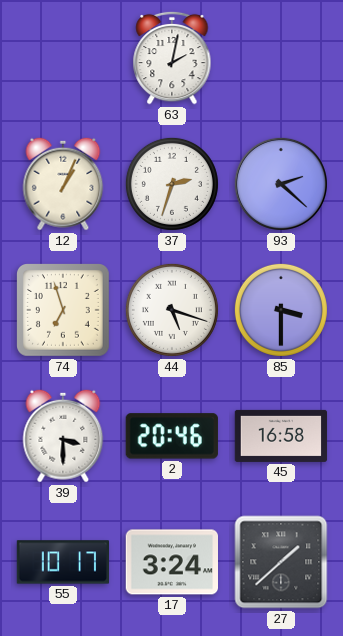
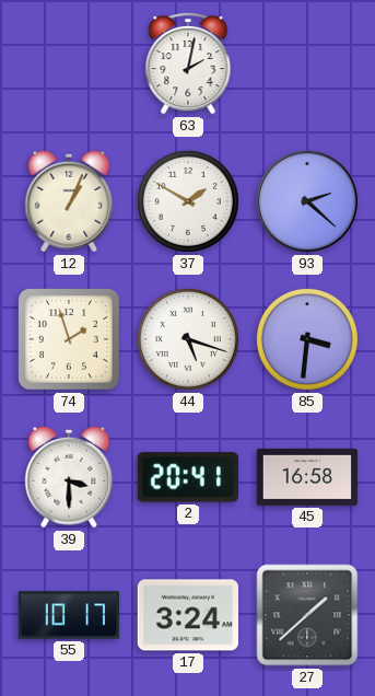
37: 2:33 -> 1:50 (188, 201)
74: 6:57 -> 1:57 (70, 340)
85: 3:30 -> 3:31 (307, 339)
2: 20:46 -> 20:41 (188, 477)
